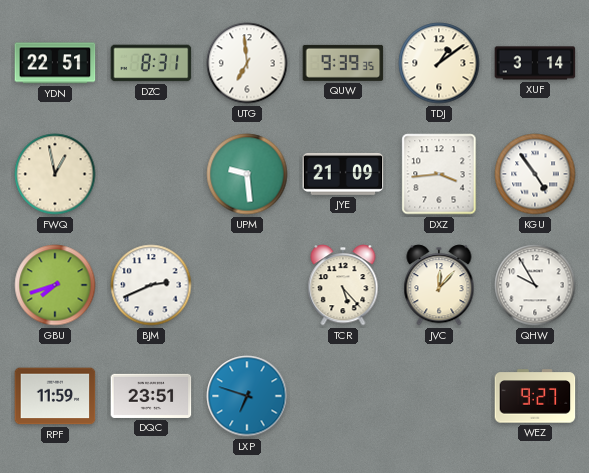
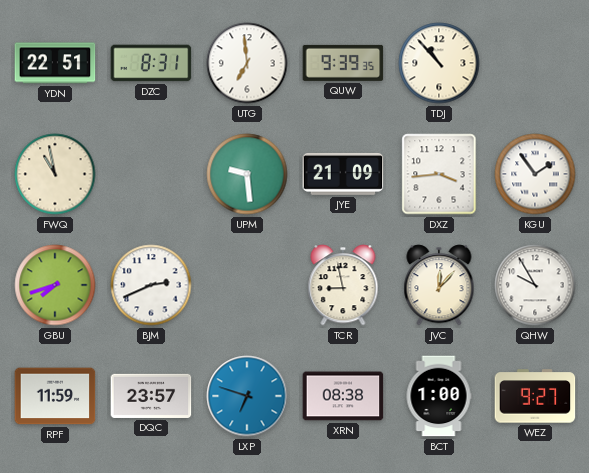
TDJ: 1:09 -> 10:53 (439, 63)
XUF: 3:14 -> none (535, 63)
FWQ: 12:58 -> 10:58 (55, 174)
KGU: 4:54 -> 1:54 (535, 174)
TCR: 5:23 -> 8:58 (343, 285)
DQC: 23:51 -> 23:57 (151, 396)
XRN: none -> 08:38 (343, 396)
BCT: none -> 1:00 (439, 396)
